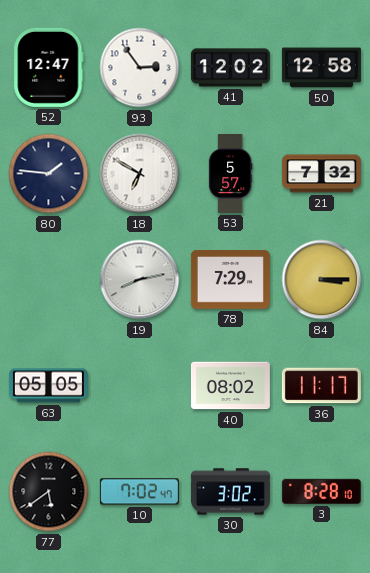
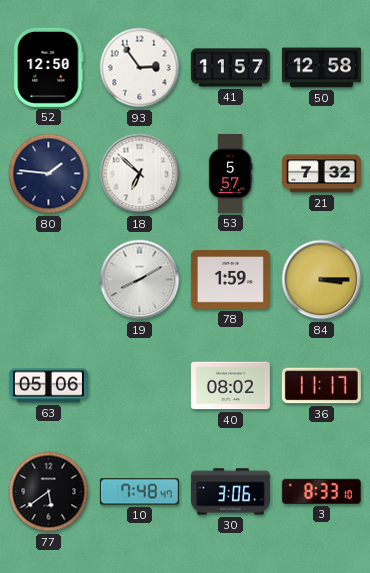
52: 12:47 -> 12:50 (49, 67)
41: 12:02 -> 11:57 (230, 68)
18: 6:50 -> 6:52 (140, 174)
19: 8:13 -> 8:10 (140, 280)
78: 7:29 -> 1:59 (230, 280)
63: 05:05 -> 05:06 (48, 386)
10: 7:02 -> 7:48 (139, 492)
30: 3:02 -> 3:06 (230, 492)
3: 8:28 -> 8:33 (321, 491)
